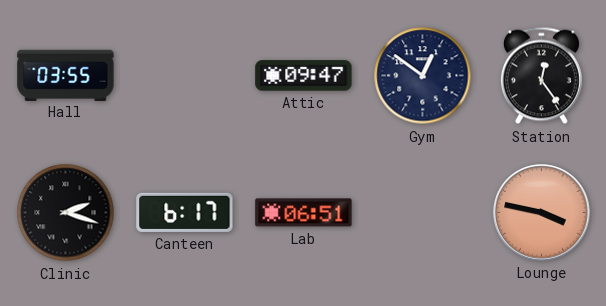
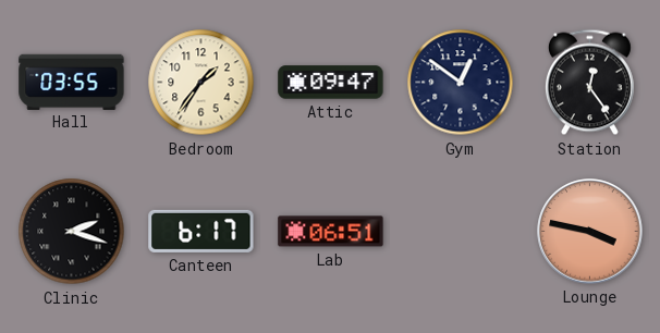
Bedroom: none -> 1:36 (201, 83)
